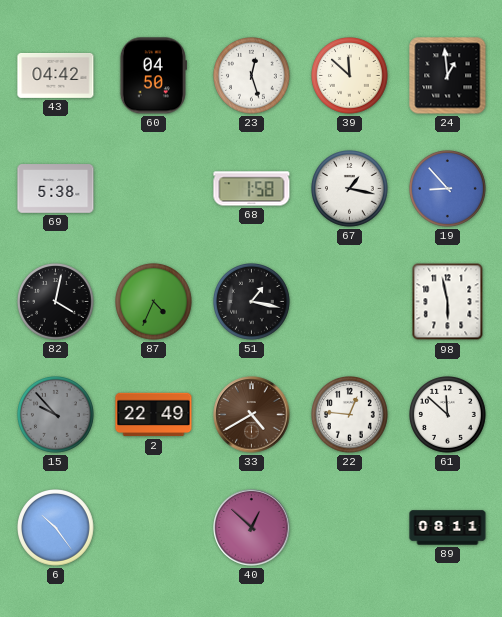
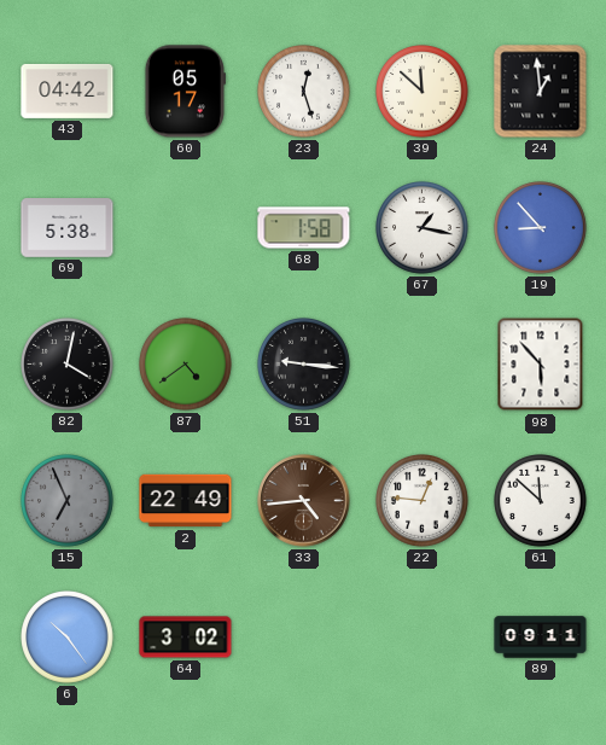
60: 04:50 -> 05:17 (185, 92)
87: 4:34 -> 4:39 (186, 365)
51: 1:17 -> 9:16 (304, 365)
98: 5:58 -> 5:53 (541, 365)
15: 9:53 -> 6:56 (68, 501)
33: 4:40 -> 4:44 (304, 501)
64: none -> 3:02 (186, 638)
40: 12:52 -> none (252, 528)
89: 08:11 -> 09:11 (541, 638)
